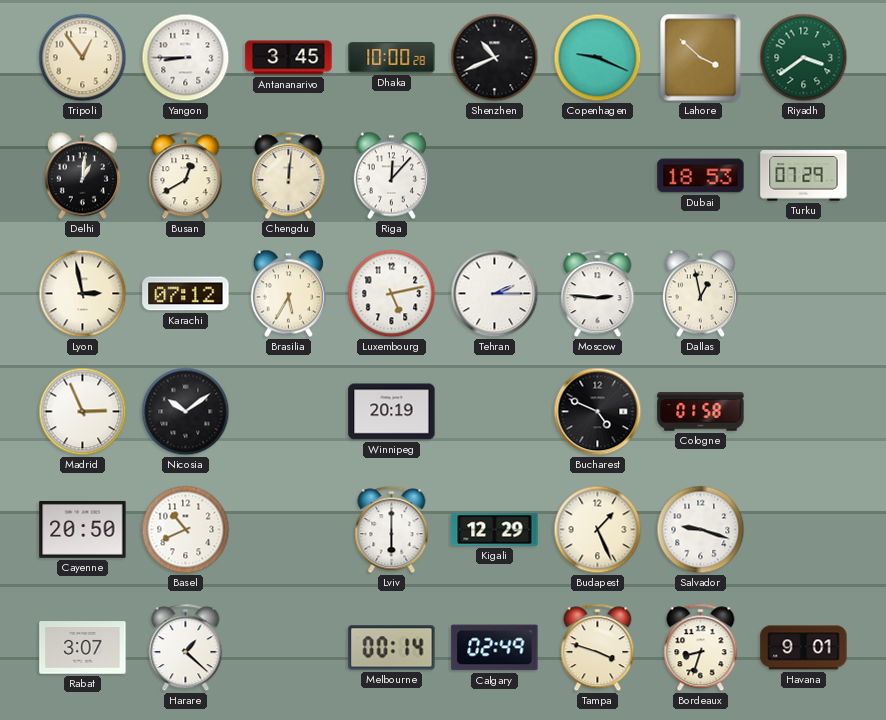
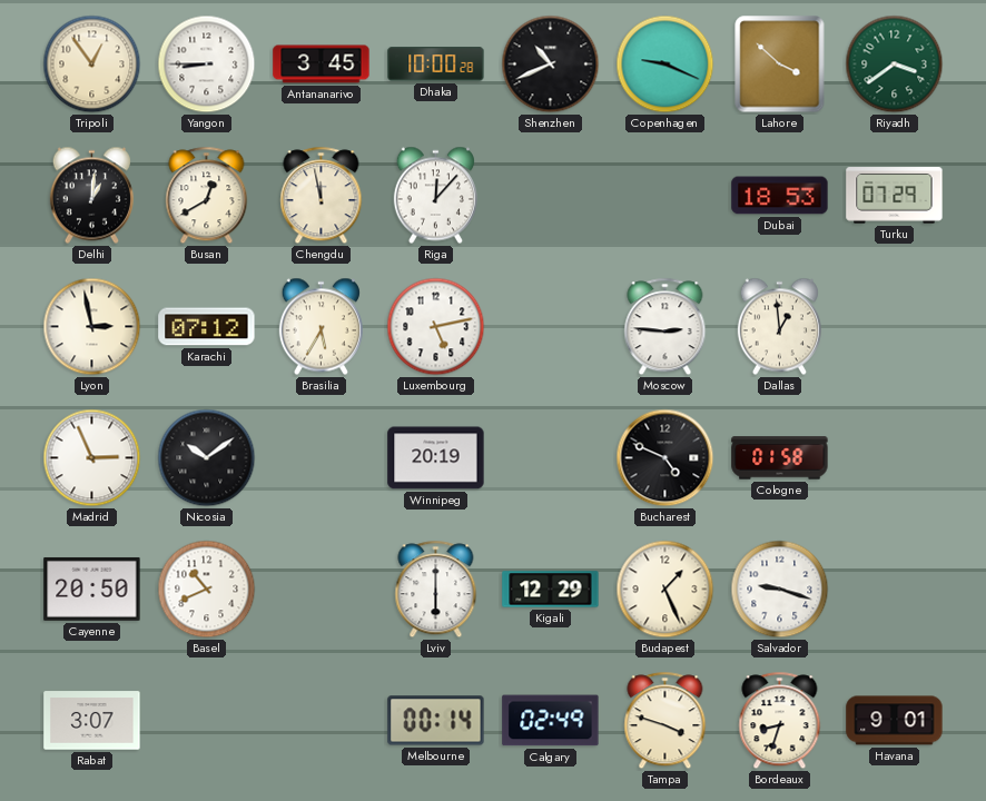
Chengdu: 12:01 -> 11:58 (322, 196)
Tehran: 2:15 -> none (495, 294)
Dallas: 12:58 -> 12:59 (779, 327)
Harare: 1:22 -> none (186, 648)
